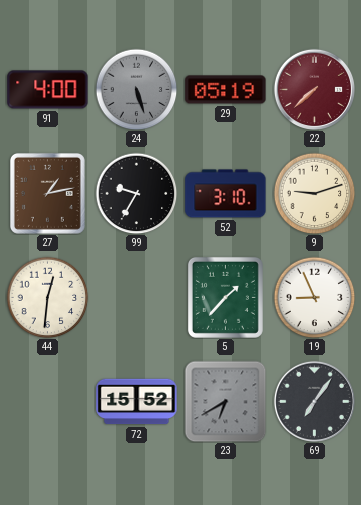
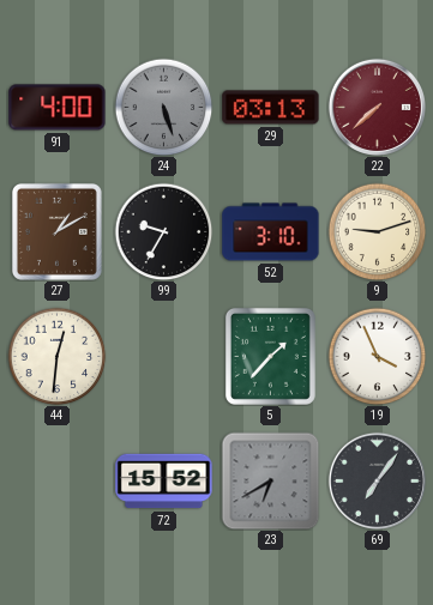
29: 05:19 -> 03:13 (271, 108)
27: 1:13 -> 1:10 (56, 231)
19: 8:56 -> 3:56 (377, 356)
